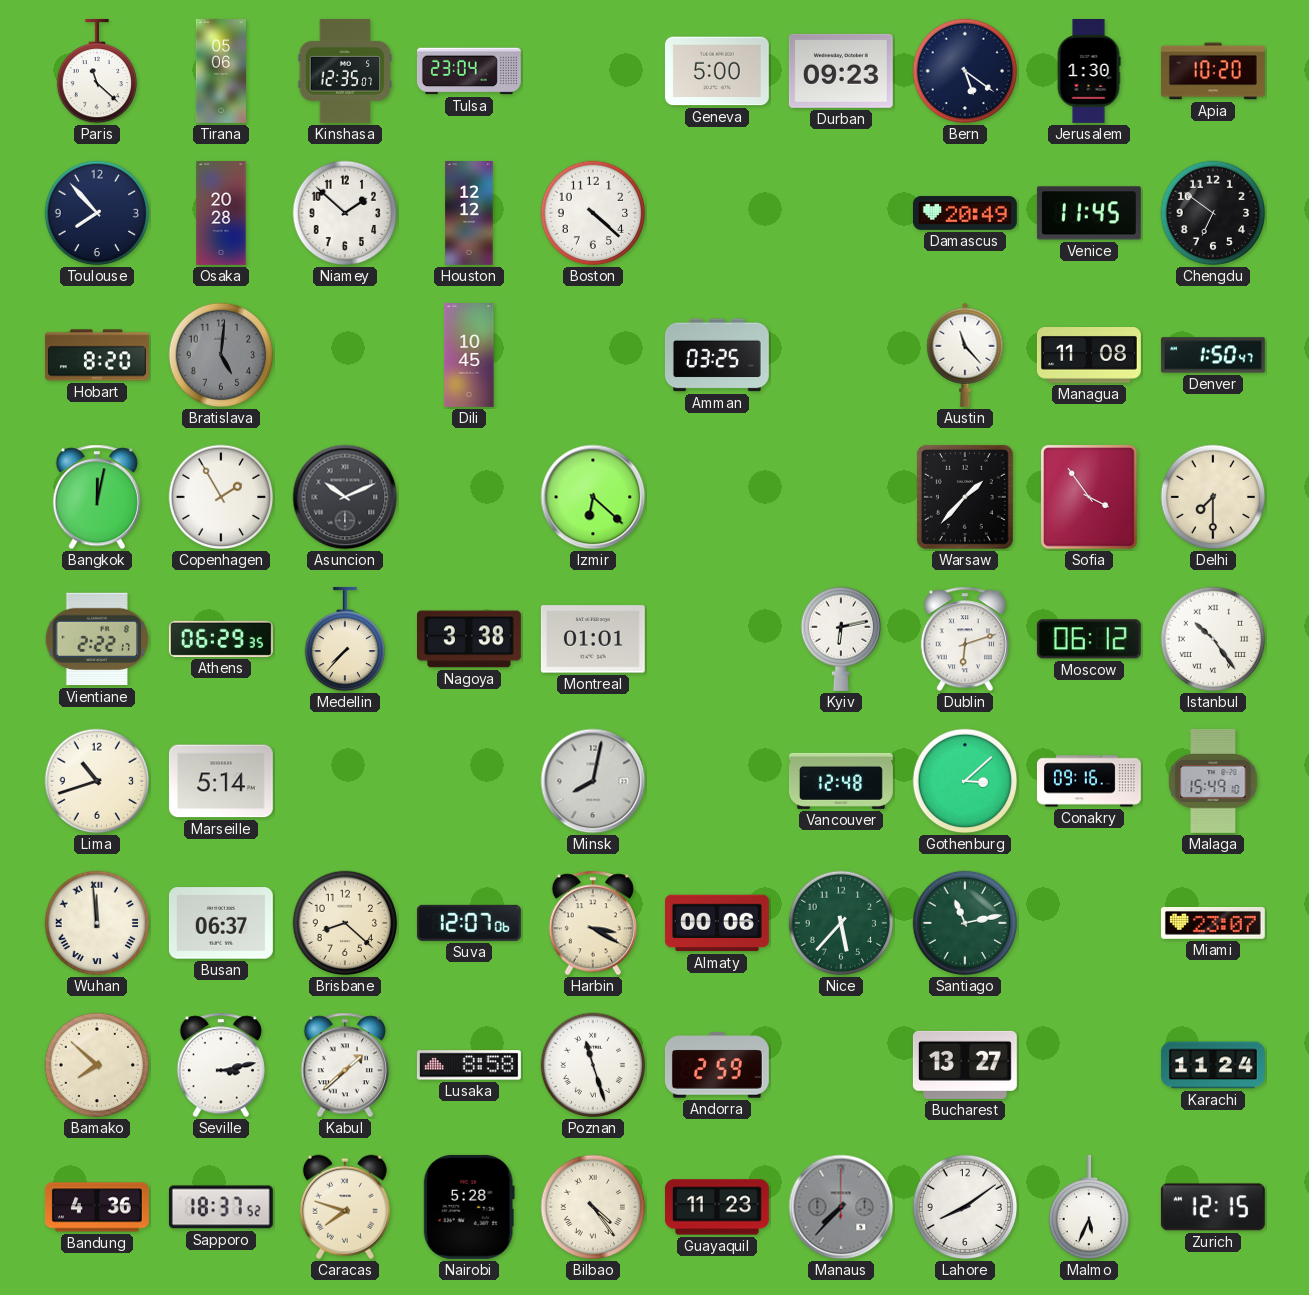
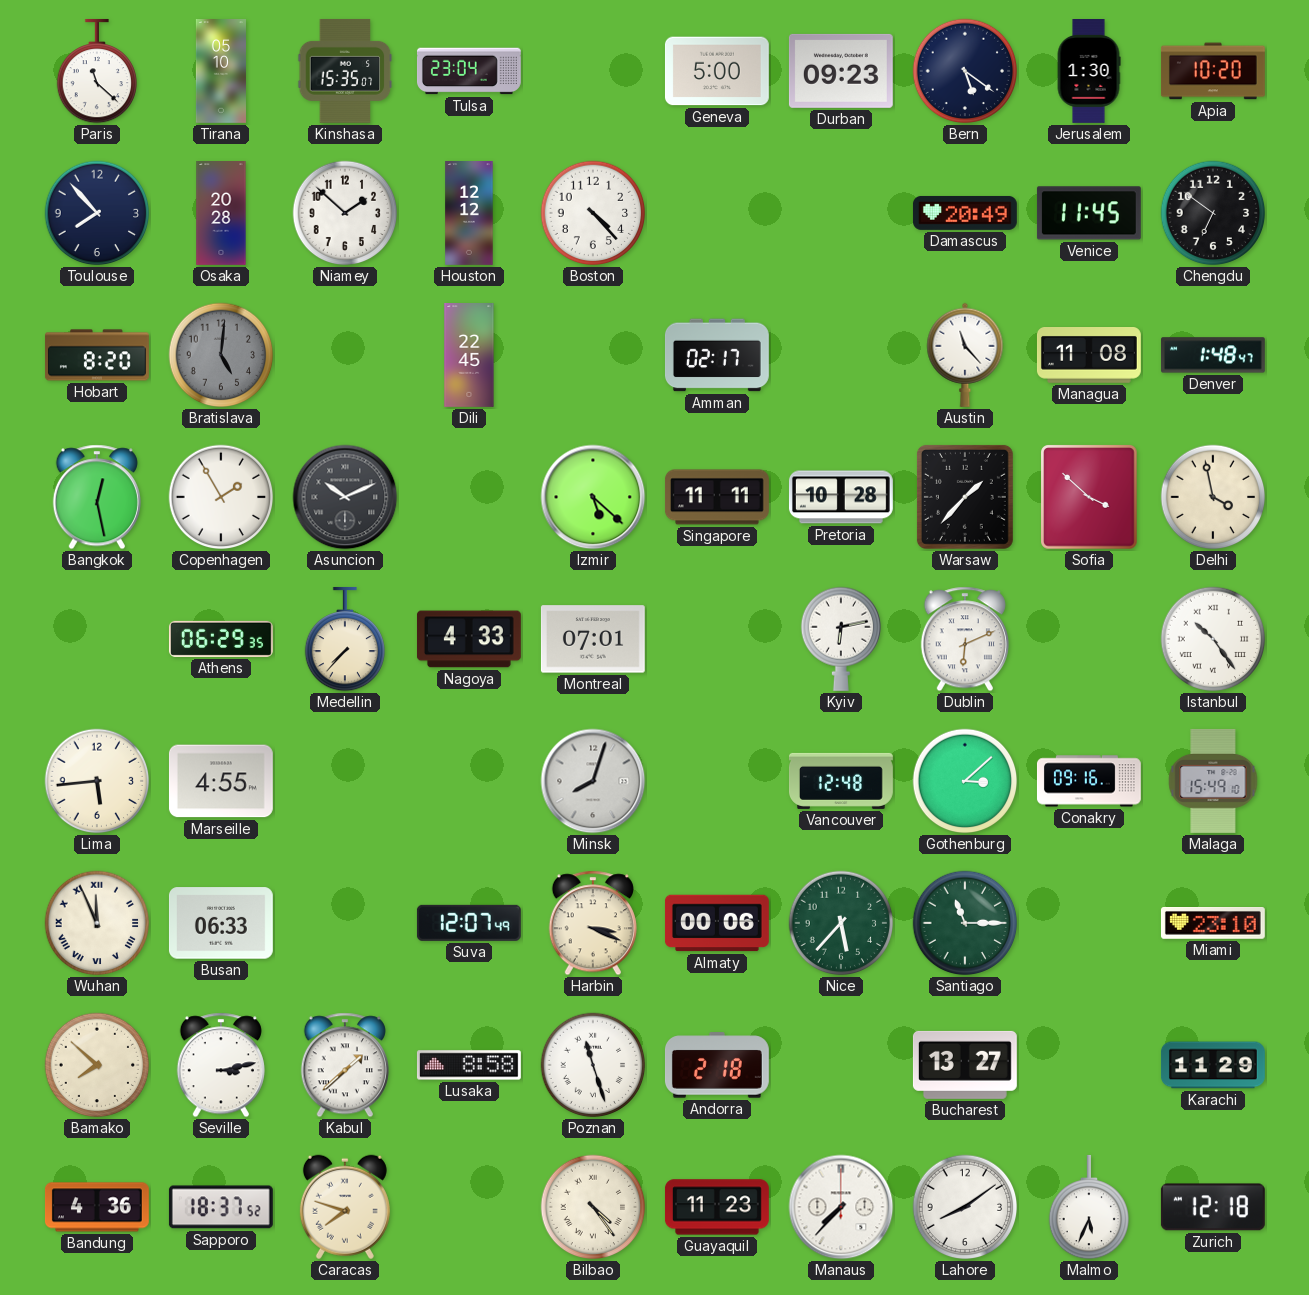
Tirana: 05:06 -> 05:10 (221, 72)
Kinshasa: 12:35 -> 15:35 (345, 71)
Boston: 4:22 -> 4:23 (593, 213)
Dili: 10:45 -> 22:45 (469, 356)
Amman: 03:25 -> 02:17 (717, 355)
Denver: 1:50 -> 1:48 (1213, 355)
Bangkok: 12:02 -> 12:28 (97, 497)
Izmir: 6:22 -> 5:22 (593, 497)
Singapore: none -> 11:11 (717, 497)
Pretoria: none -> 10:28 (841, 497)
Sofia: 3:54 -> 3:52 (1089, 497)
Delhi: 7:30 -> 3:58 (1213, 497)
Vientiane: 2:22 -> none (97, 639)
Nagoya: 3:38 -> 4:33 (469, 639)
Montreal: 01:01 -> 07:01 (593, 639)
Dublin: 6:12 -> 6:11 (965, 639)
Moscow: 06:12 -> none (1089, 639)
Lima: 10:42 -> 5:44 (97, 781)
Marseille: 5:14 -> 4:55 (221, 781)
Minsk: 8:02 -> 8:03 (593, 781)
Wuhan: 11:59 -> 11:56 (97, 923)
Busan: 06:37 -> 06:33 (221, 923)
Brisbane: 8:22 -> none (345, 923)
Suva: 12:07:06 -> 12:07:49 (469, 923)
Harbin: 3:20 -> 3:19 (593, 923)
Santiago: 11:13 -> 11:15 (965, 923)
Miami: 23:07 -> 23:10 (1213, 924)
Andorra: 2:59 -> 2:18 (717, 1065)
Karachi: 11:24 -> 11:29 (1213, 1065)
Nairobi: 5:28 -> none (469, 1207)
Manaus dial: grey -> white (841, 1207)
Zurich: 12:15 -> 12:18 (1213, 1207)
